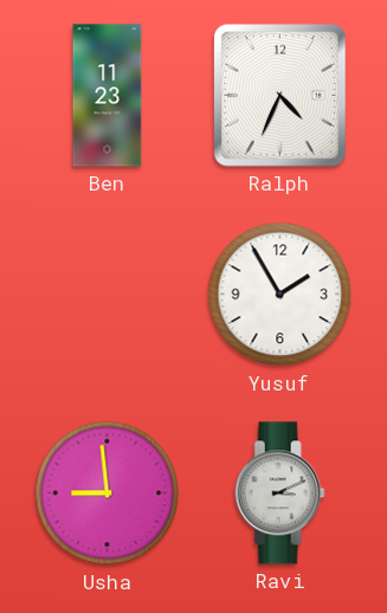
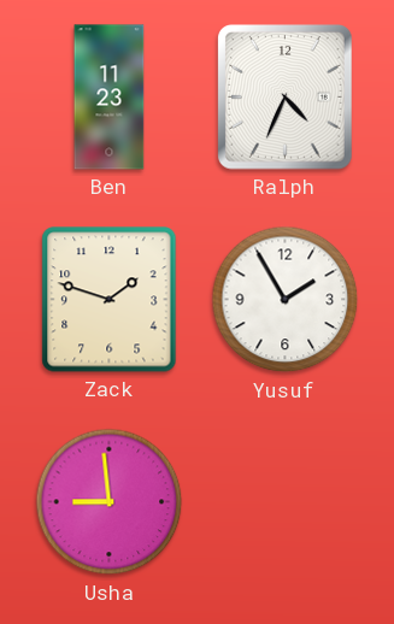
Zack: none -> 1:48 (110, 300)
Ravi: 3:11 -> none (279, 493)
